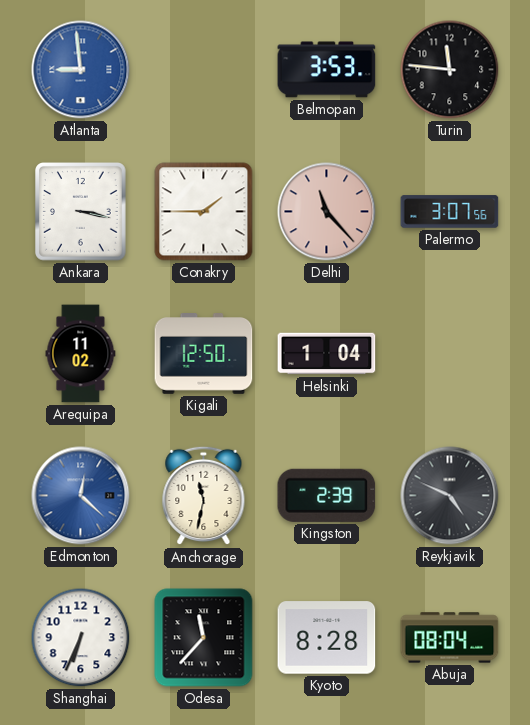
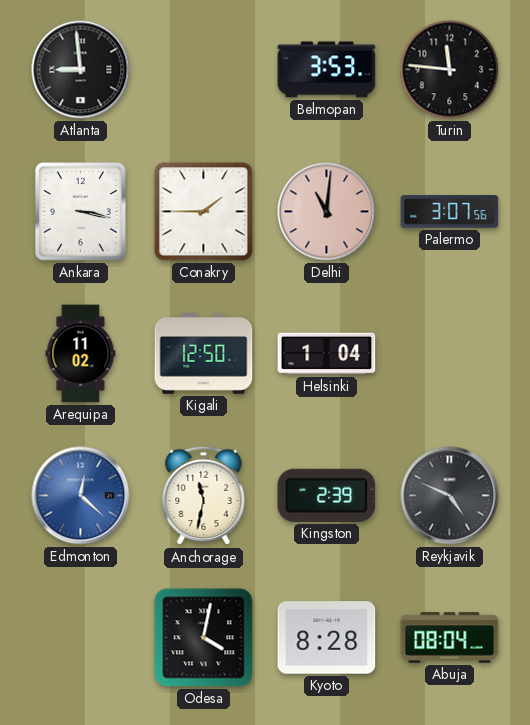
Atlanta dial: blue -> black (81, 70)
Delhi: 11:23 -> 11:01 (327, 212)
Shanghai: 6:34 -> none (81, 638)
Odesa: 11:37 -> 4:02 (204, 638)
